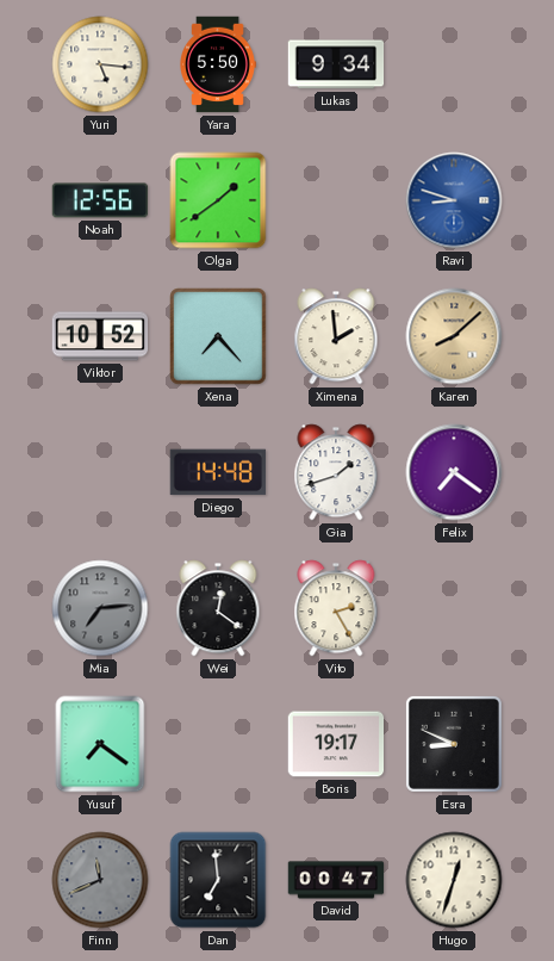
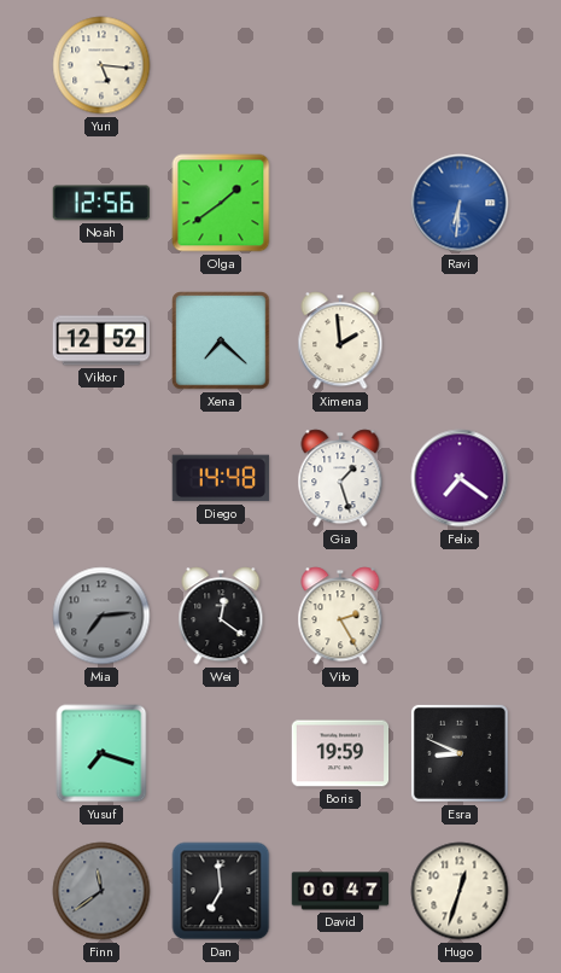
Yara: 5:50 -> none (218, 64)
Lukas: 9:34 -> none (336, 64)
Ravi: 8:48 -> 6:31 (460, 203)
Viktor: 10:52 -> 12:52 (101, 340)
Xena: 7:23 -> 7:22 (221, 340)
Karen: 8:08 -> none (454, 336)
Gia: 1:42 -> 1:27 (340, 478)
Yusuf: 7:21 -> 7:18 (101, 753)
Boris: 19:17 -> 19:59 (340, 753)
Finn: 11:41 -> 11:39 (101, 891)
